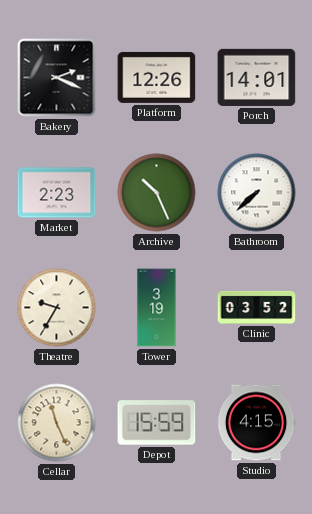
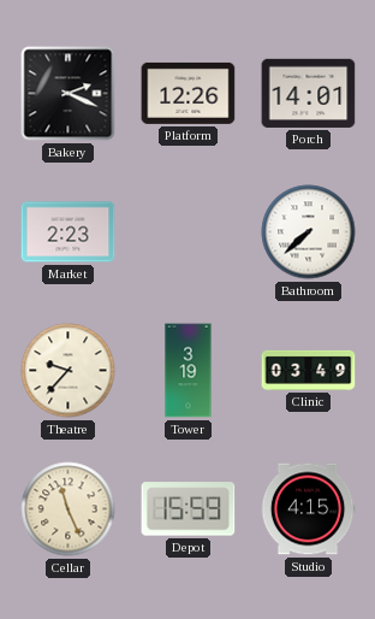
Archive: 10:26 -> none (157, 193)
Theatre: 9:35 -> 9:37 (69, 371)
Clinic: 03:52 -> 03:49 (309, 370)
